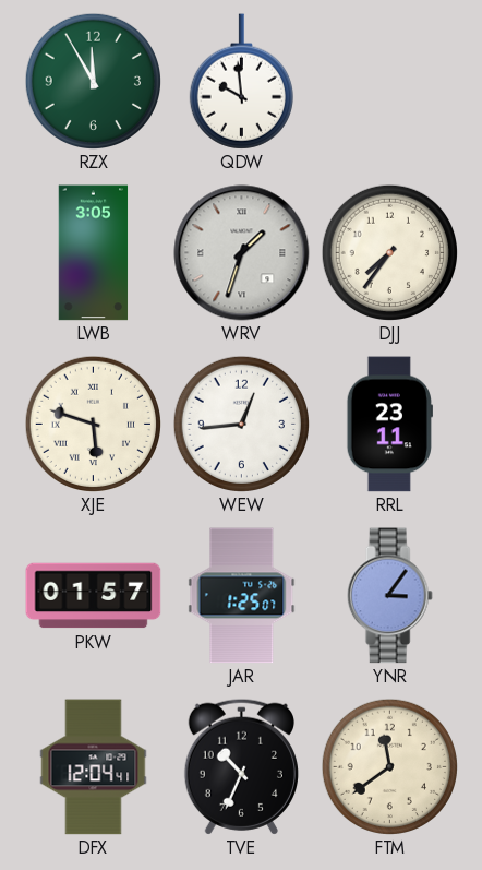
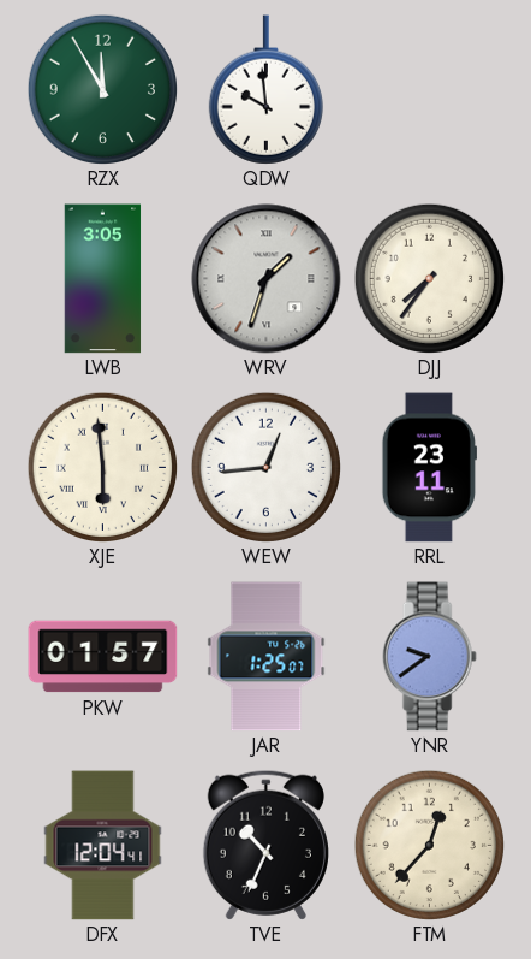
XJE: 5:48 -> 5:59 (102, 467)
YNR: 3:06 -> 9:39 (429, 657)
FTM: 11:39 -> 12:37 (429, 845)
